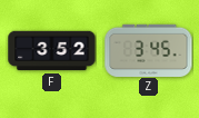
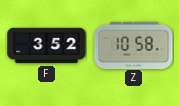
Z: 3:45 -> 10:58 (134, 45)
